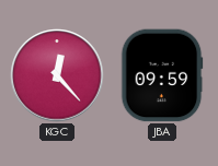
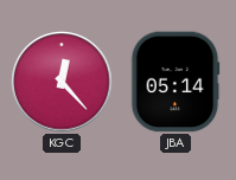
JBA: 09:59 -> 05:14 (176, 82)
